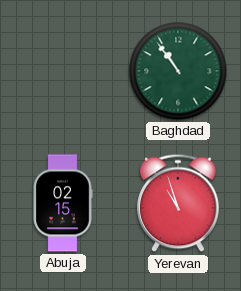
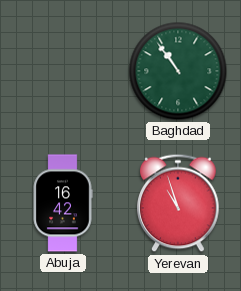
Abuja: 02:15 -> 16:42 (63, 203)
